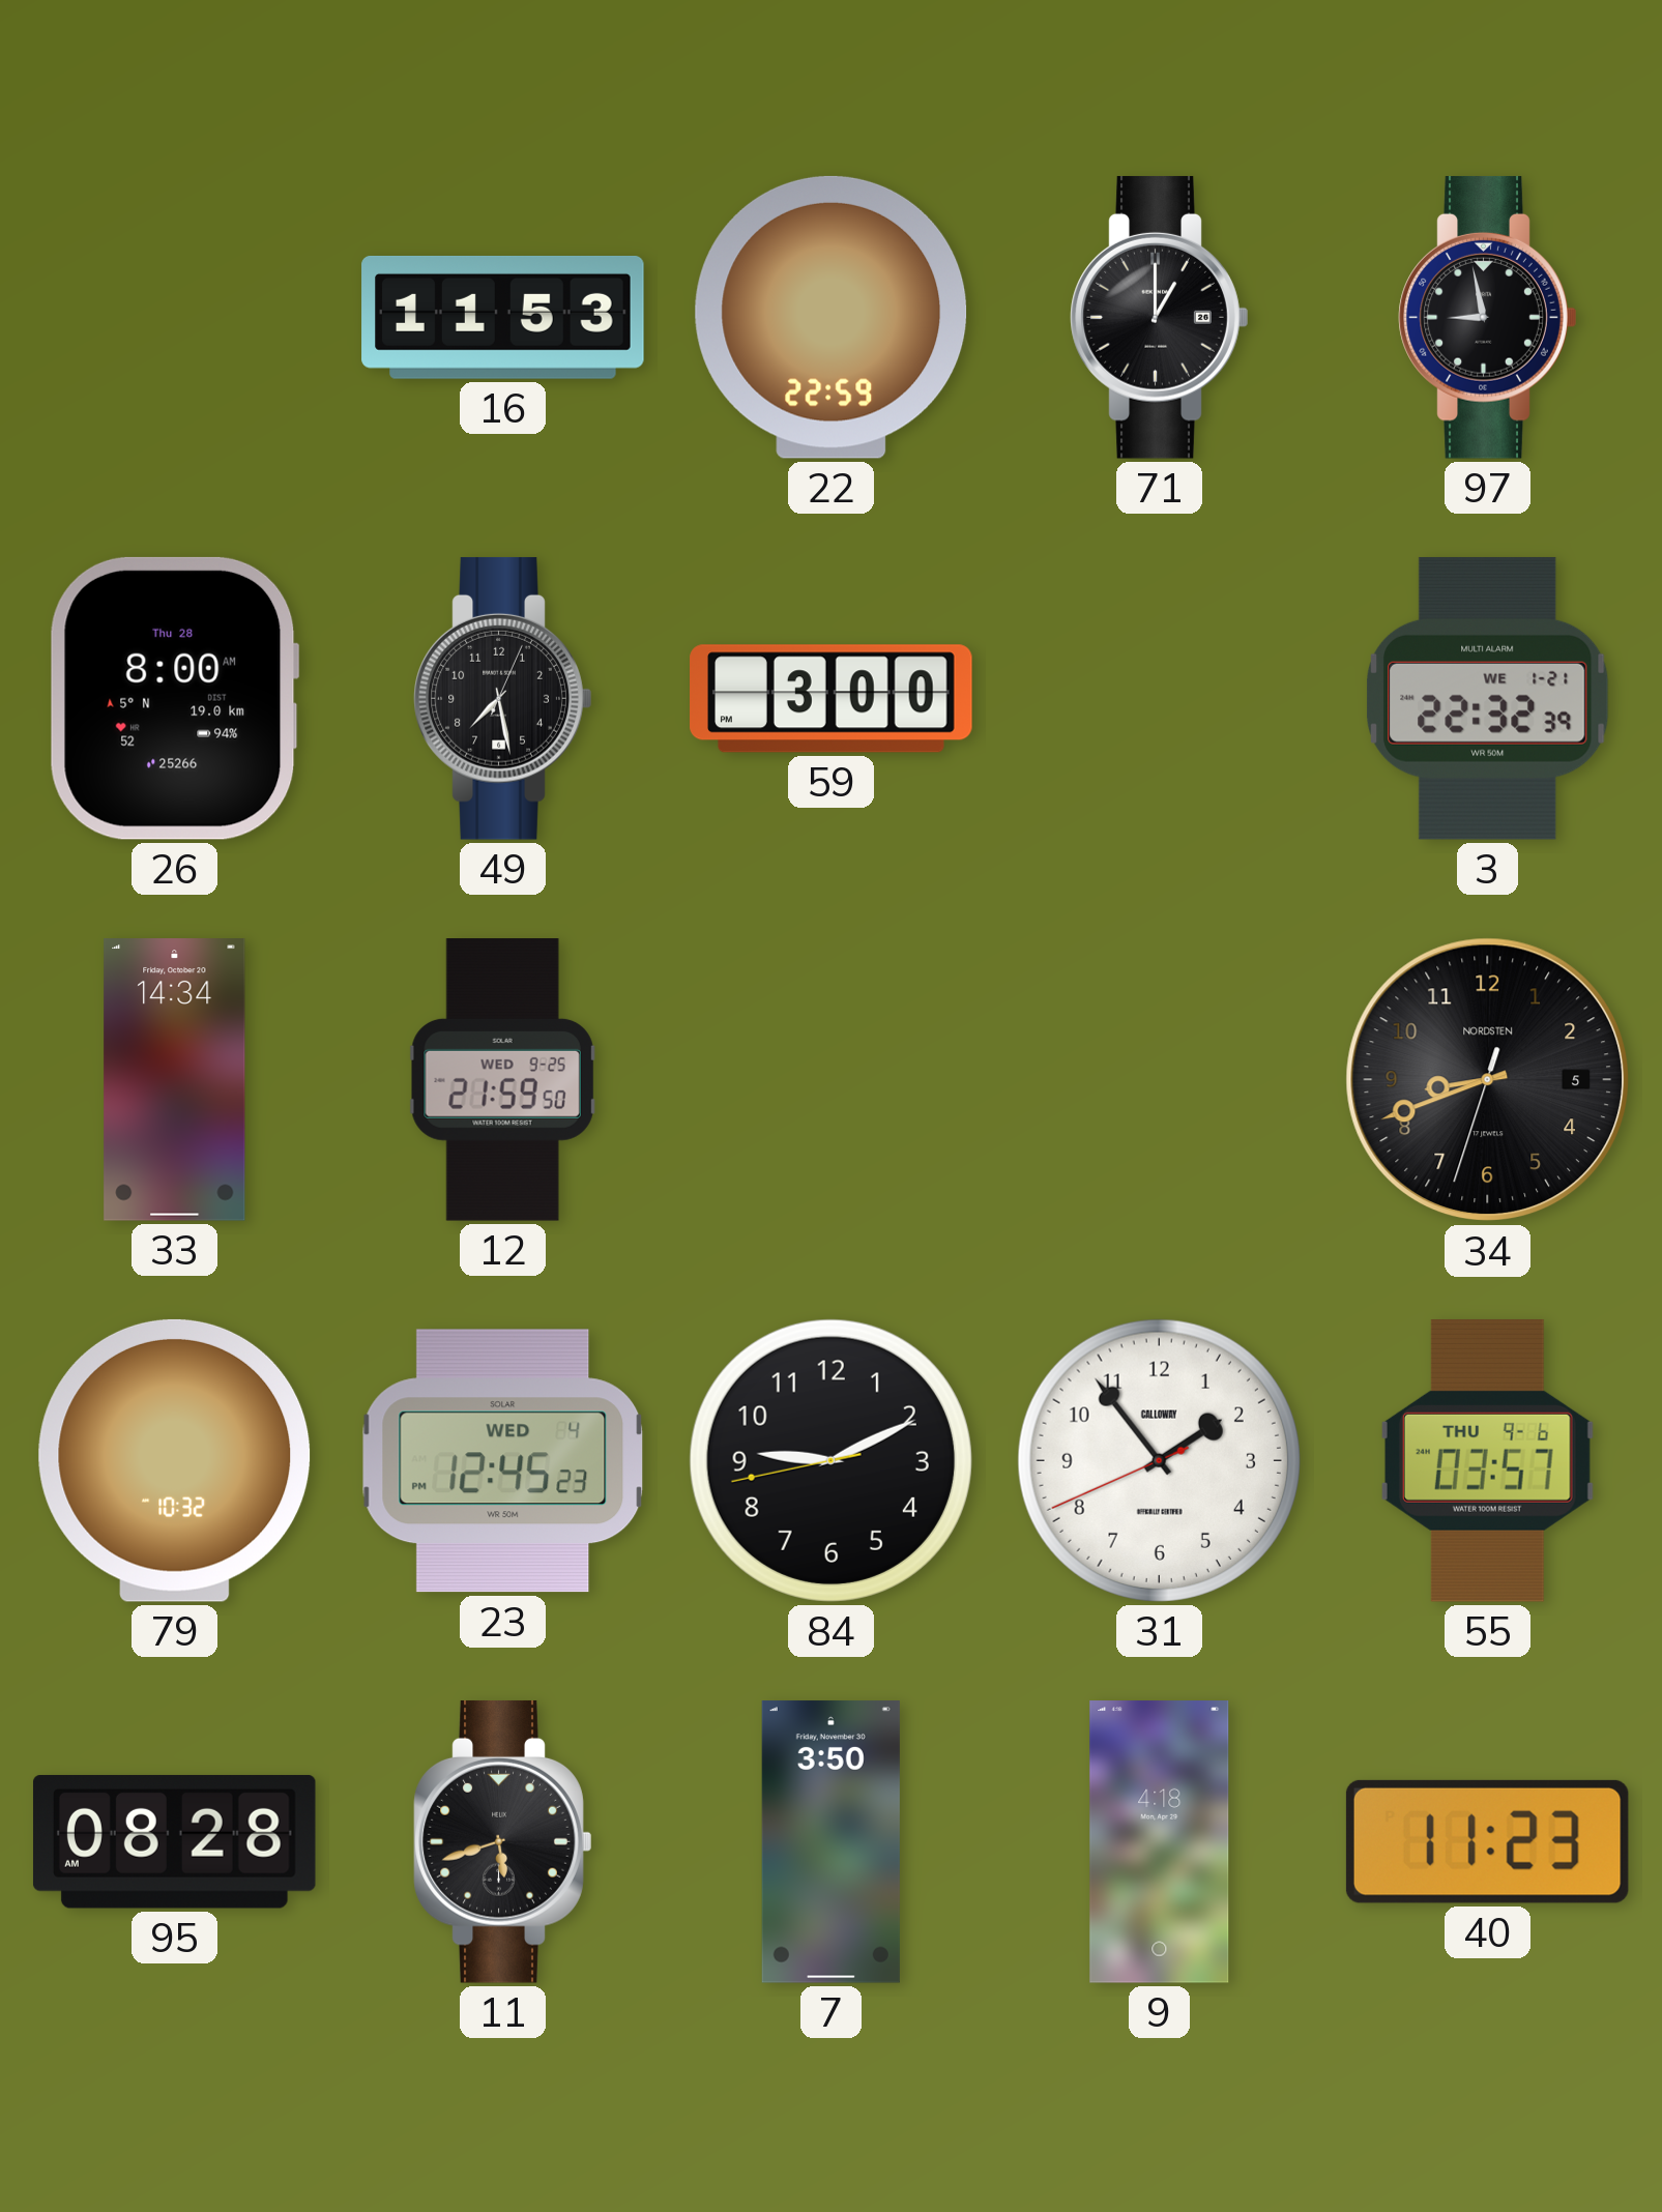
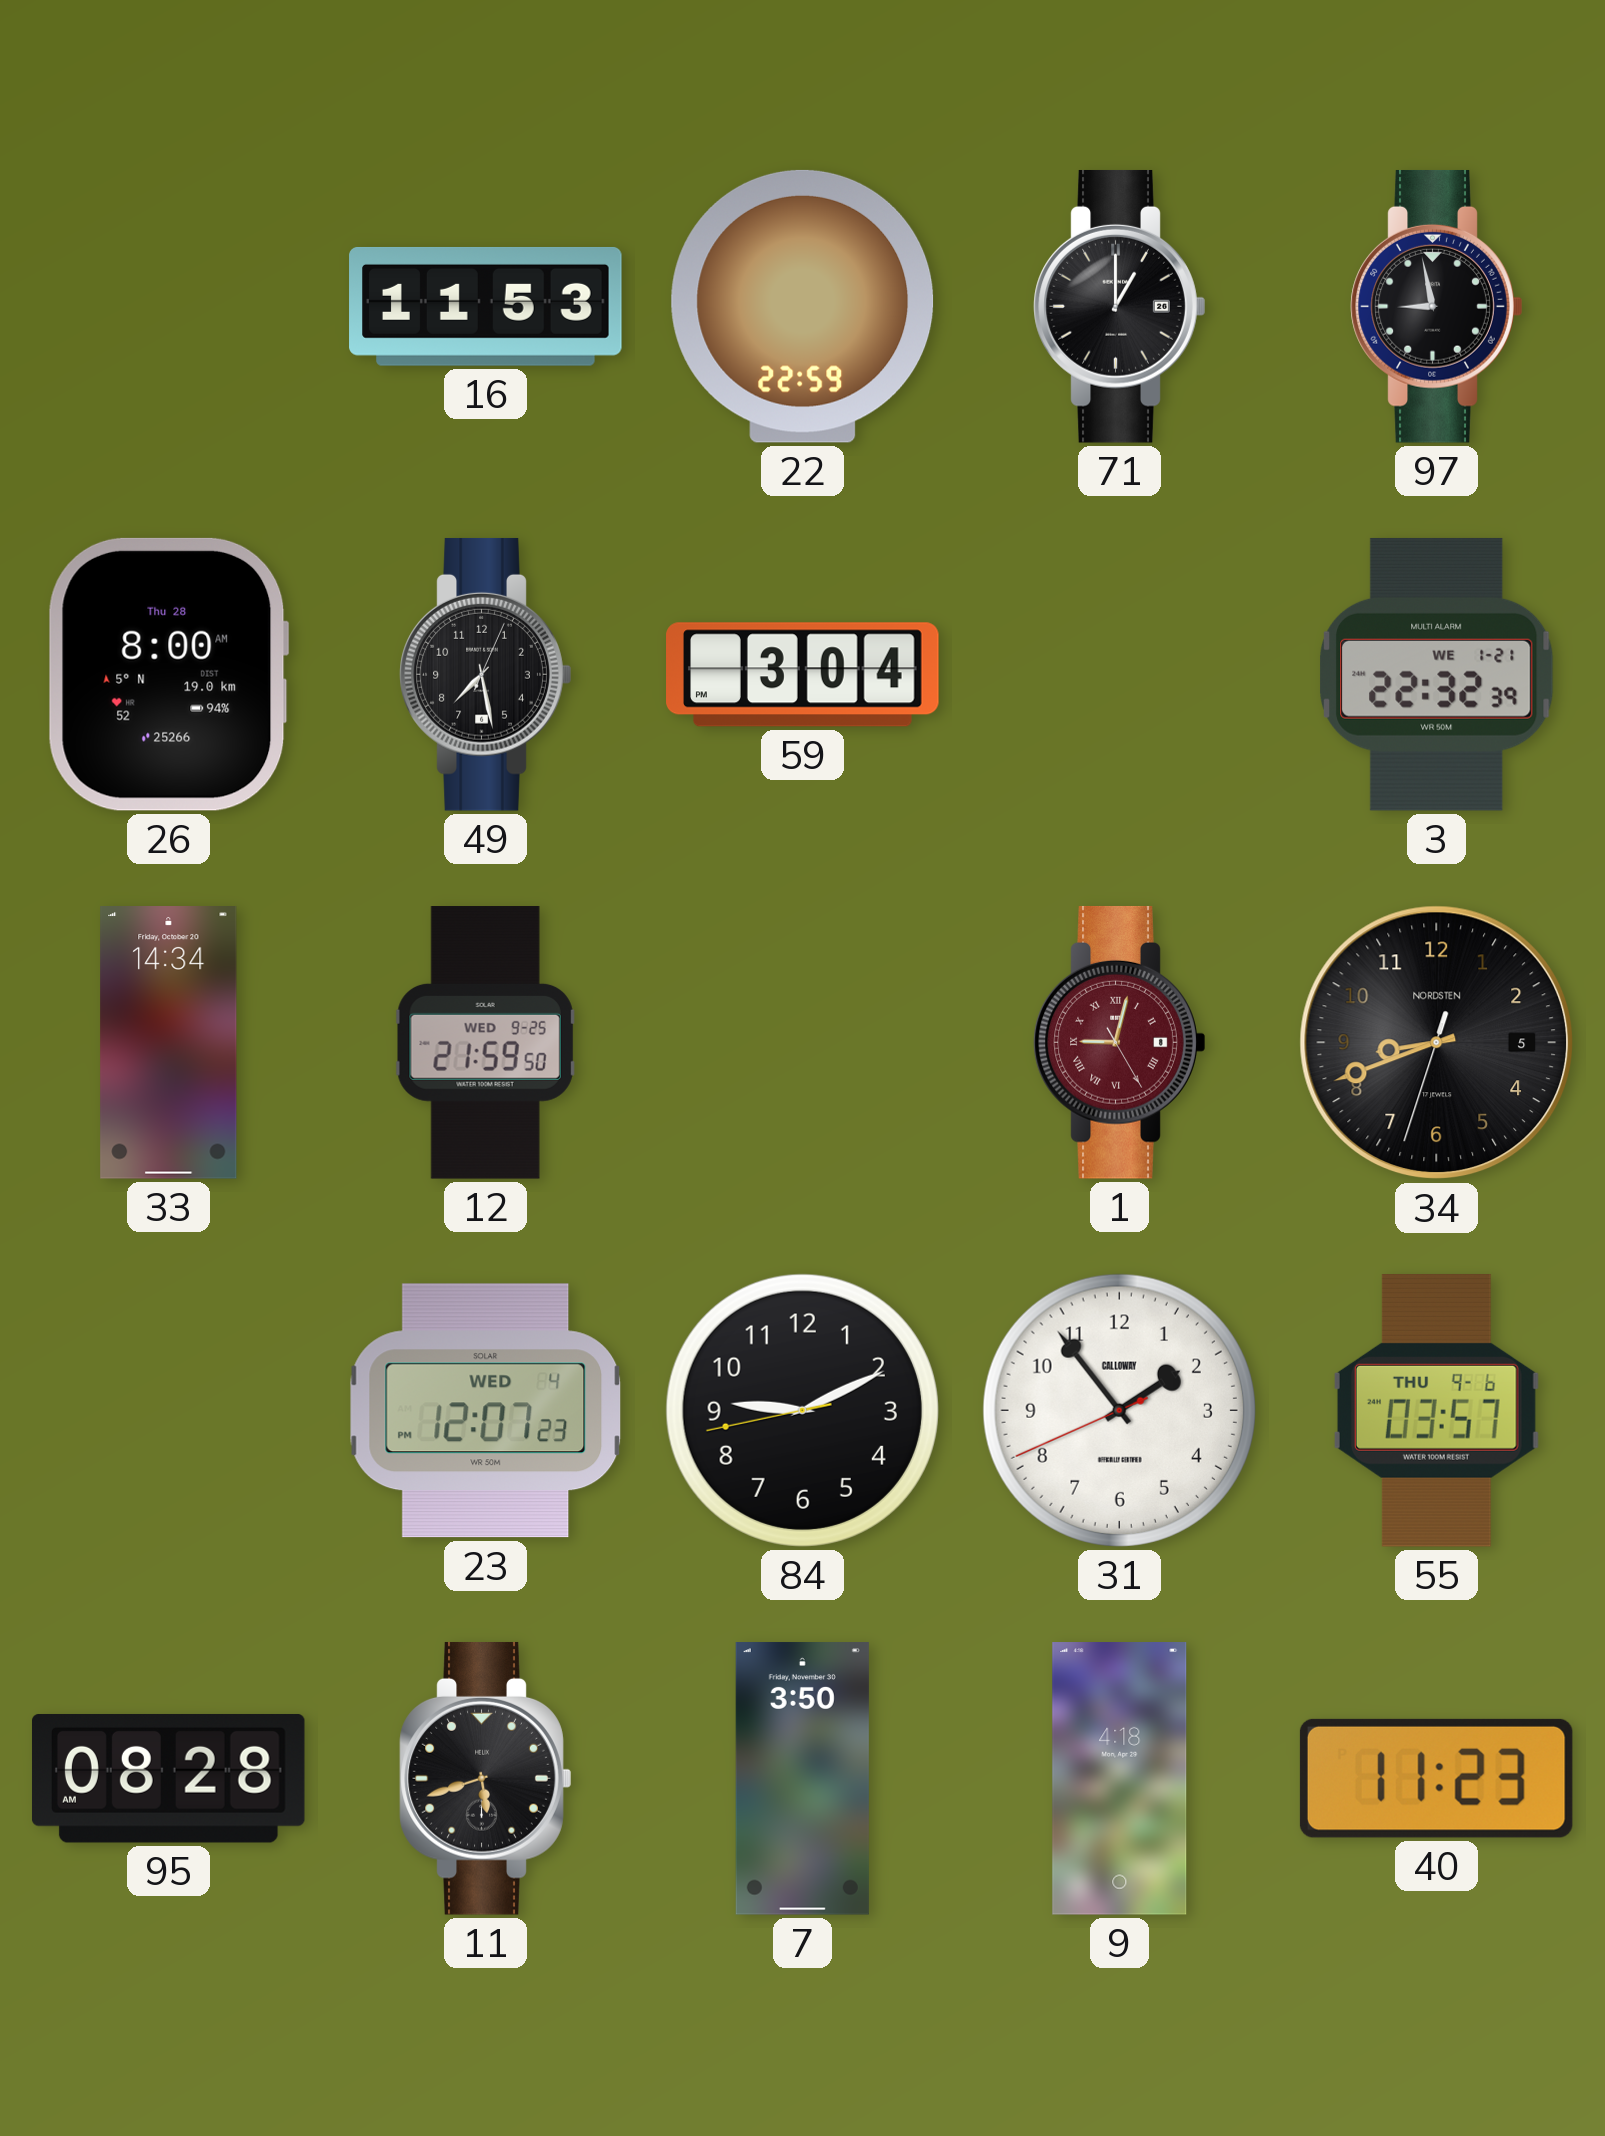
59: 3:00 -> 3:04 (803, 675)
1: none -> 9:02 (1120, 1042)
79: 10:32 -> none (175, 1460)
23: 12:45 -> 12:07 (486, 1411)
